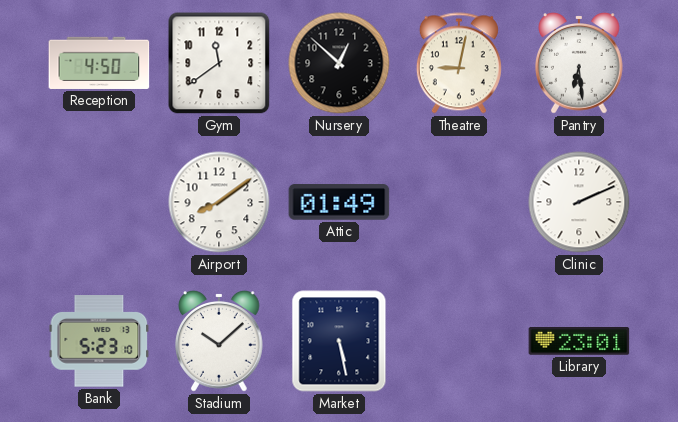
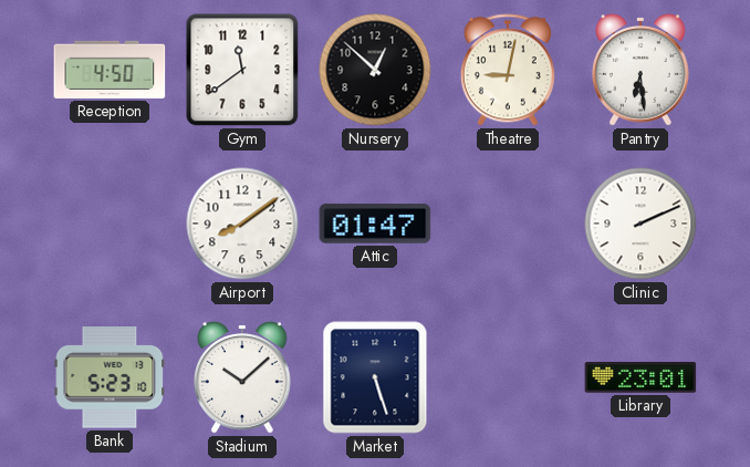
Attic: 01:49 -> 01:47 (375, 224)
Market: 5:28 -> 5:27 (375, 377)
